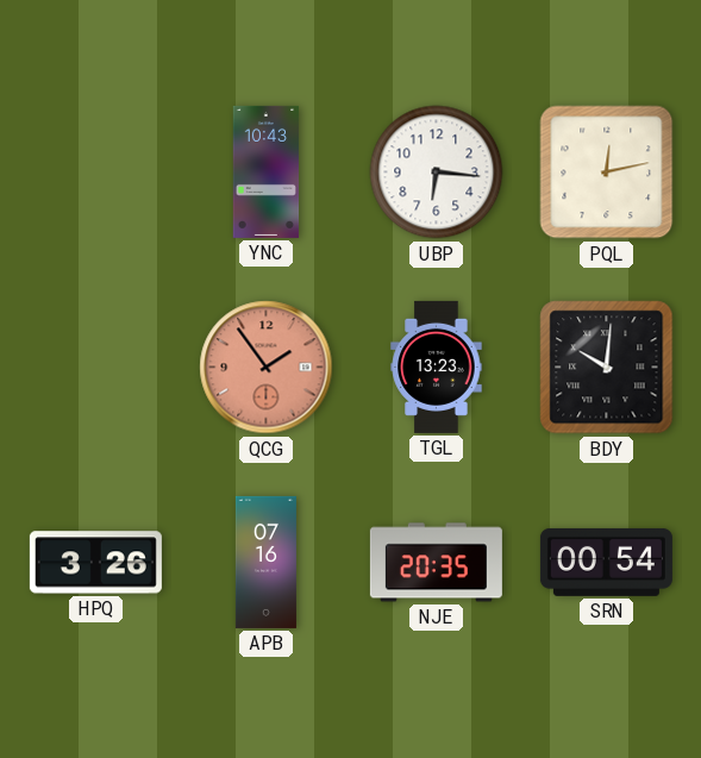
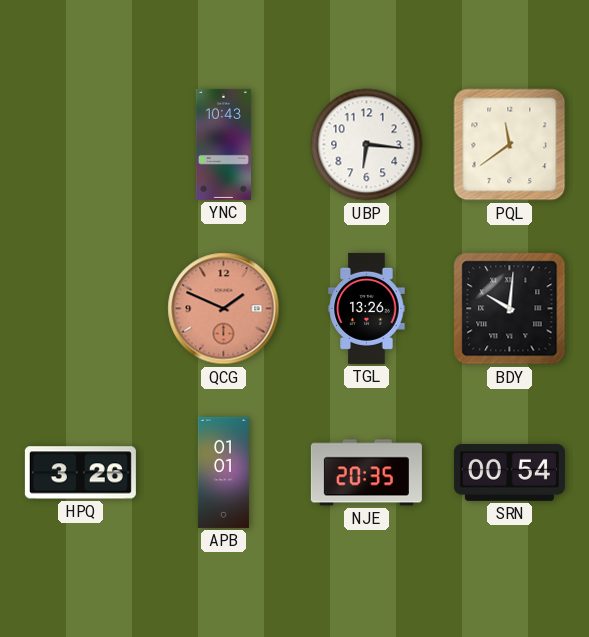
PQL: 12:13 -> 11:39 (510, 145)
QCG: 1:54 -> 1:49 (224, 309)
TGL: 13:23 -> 13:26 (367, 308)
APB: 07:16 -> 01:01 (223, 472)
